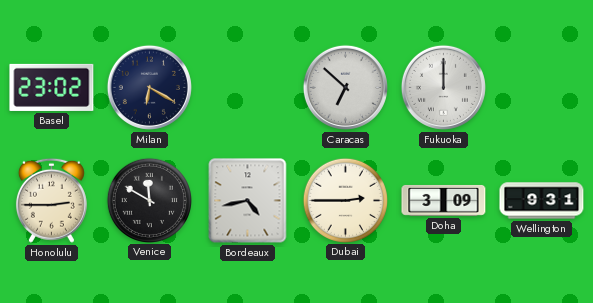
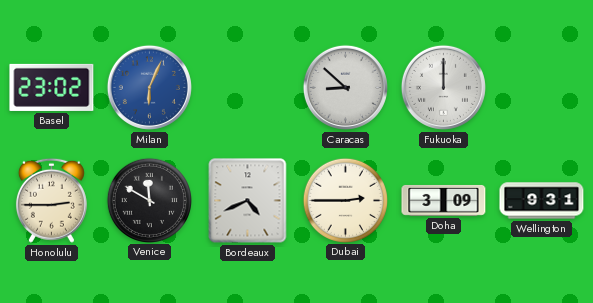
Milan: 6:20 -> 6:04 (149, 87)
Milan dial: navy -> blue (149, 87)
Caracas: 6:52 -> 8:52 (345, 87)
Bordeaux: 4:43 -> 4:41 (248, 201)
